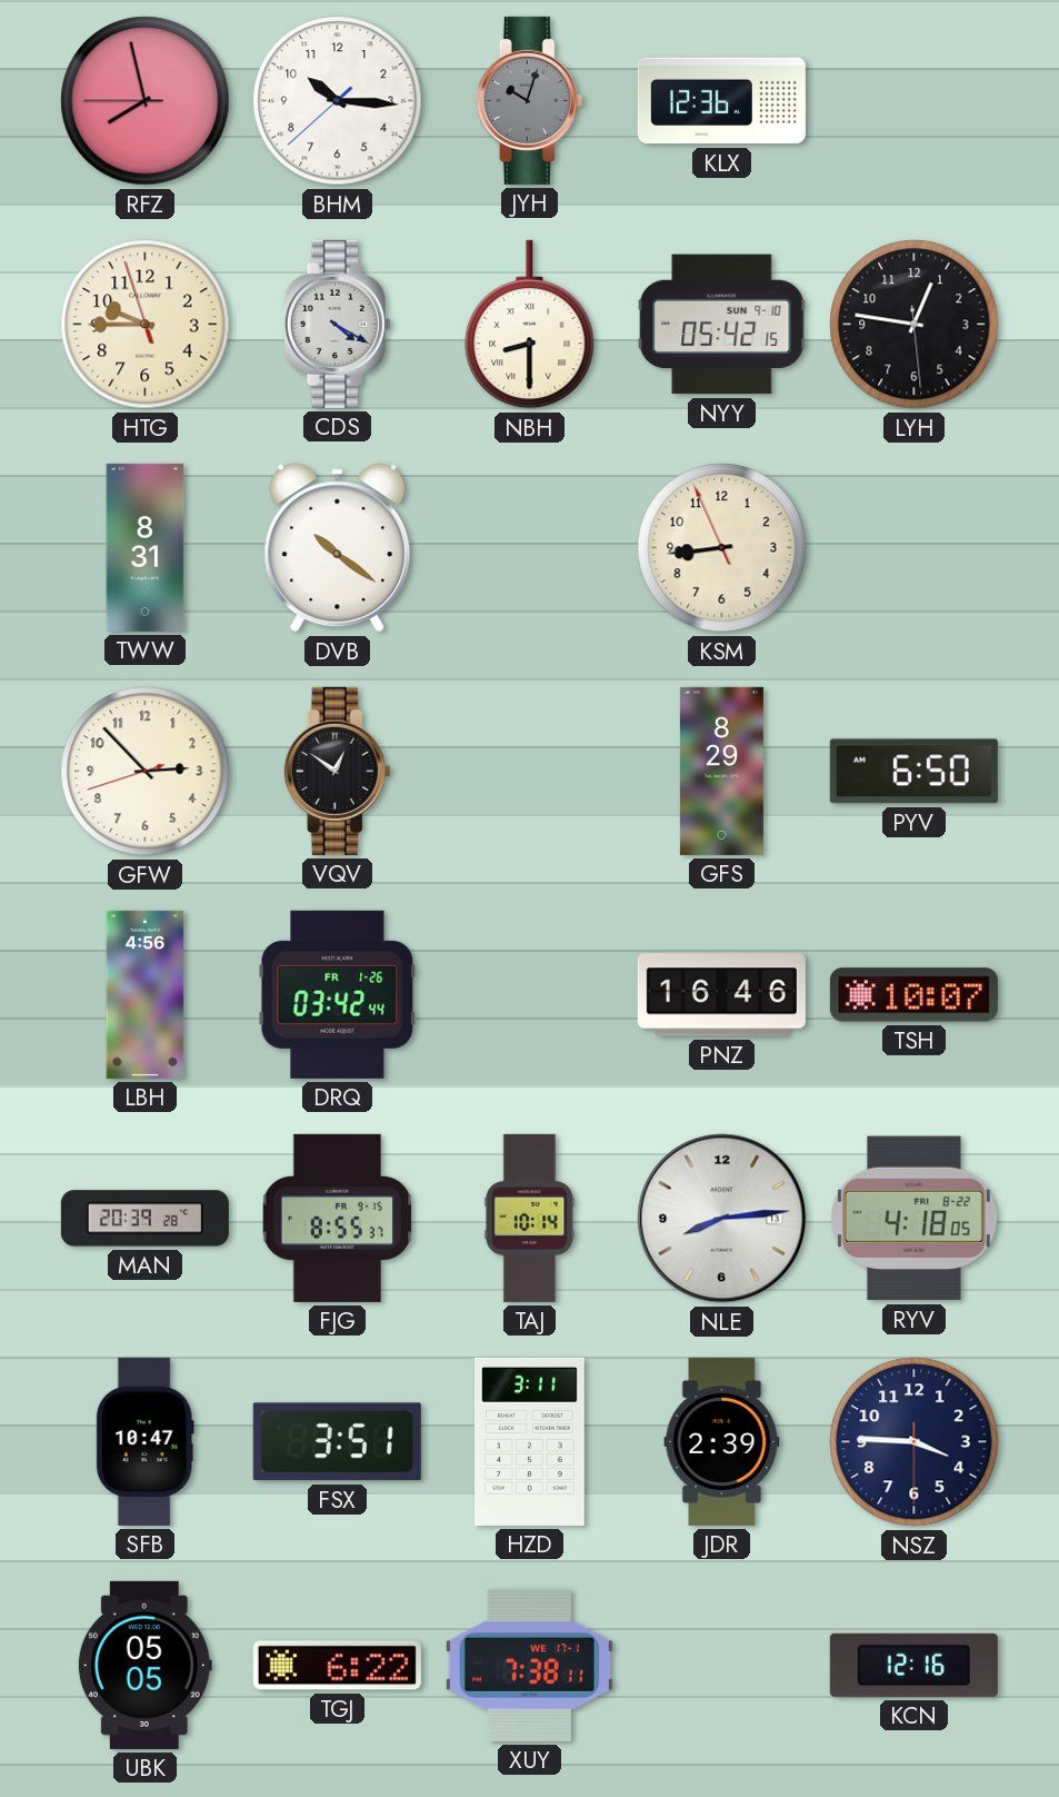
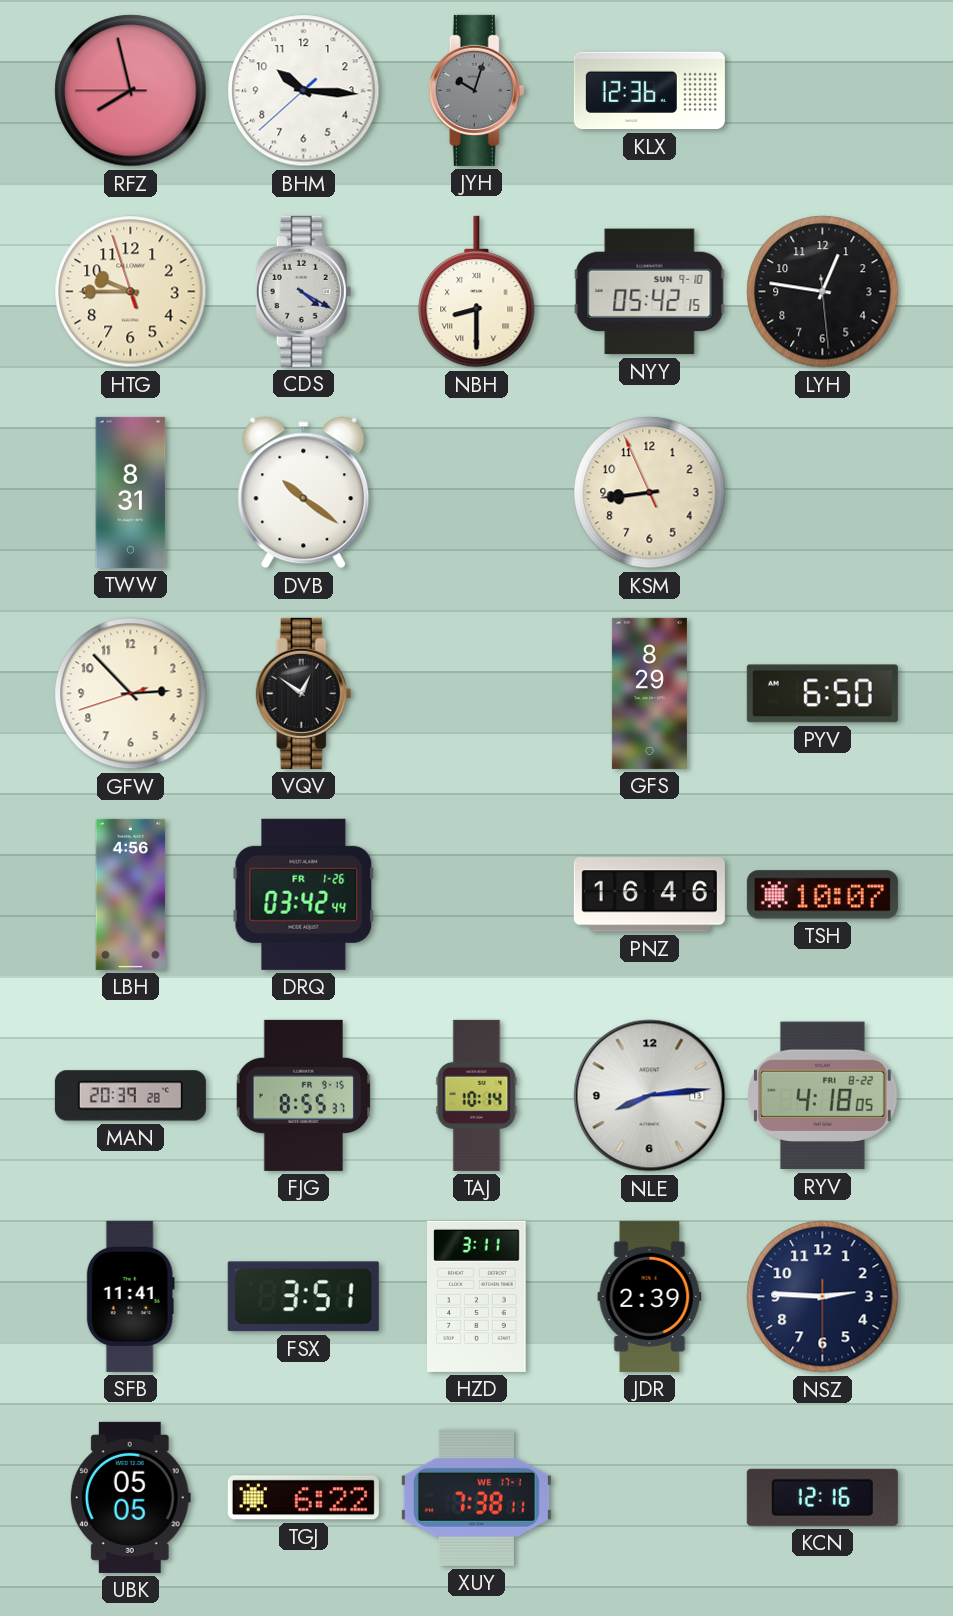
SFB: 10:47 -> 11:41 (130, 1296)
NSZ: 3:45 -> 2:45 (823, 1297)
